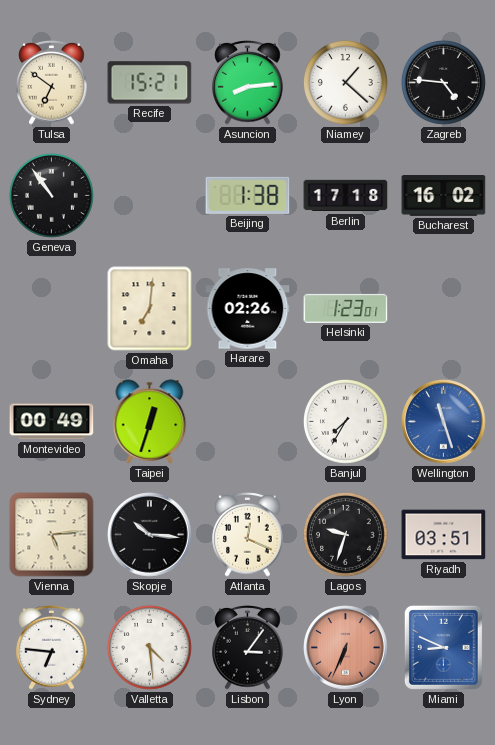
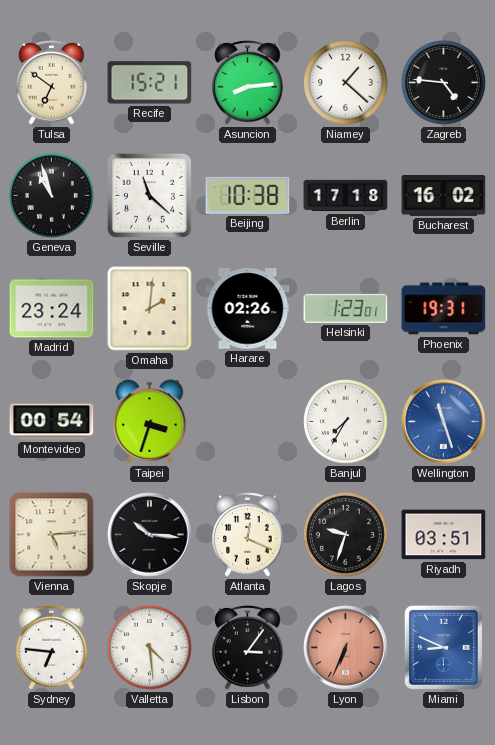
Geneva: 10:54 -> 10:57 (51, 195)
Seville: none -> 11:22 (149, 195)
Beijing: 1:38 -> 10:38 (248, 195)
Madrid: none -> 23:24 (52, 309)
Omaha: 7:01 -> 2:01 (150, 309)
Phoenix: none -> 19:31 (444, 309)
Montevideo: 00:49 -> 00:54 (52, 422)
Taipei: 12:33 -> 3:33 (150, 422)
